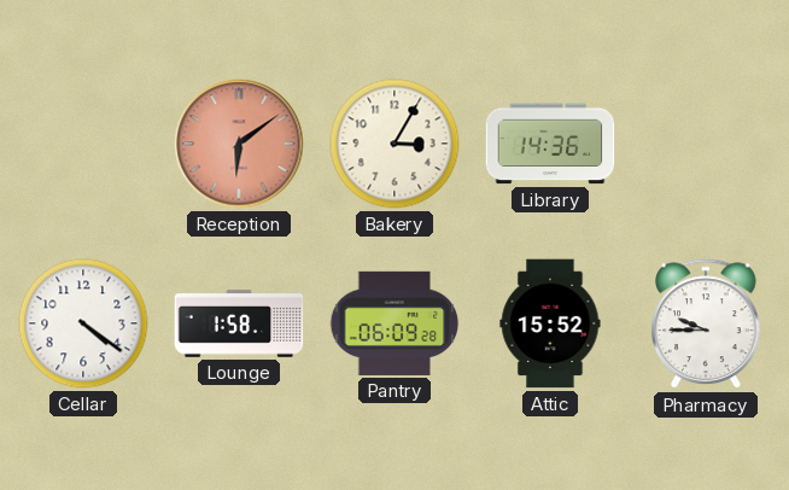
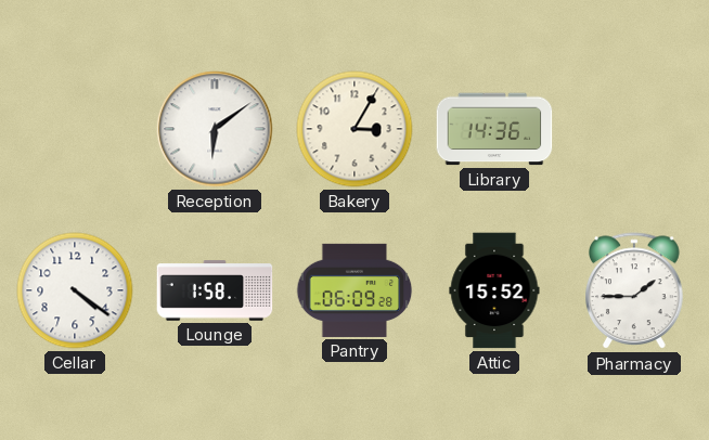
Reception dial: salmon -> white (215, 129)
Pharmacy: 9:45 -> 1:45 (635, 292)
